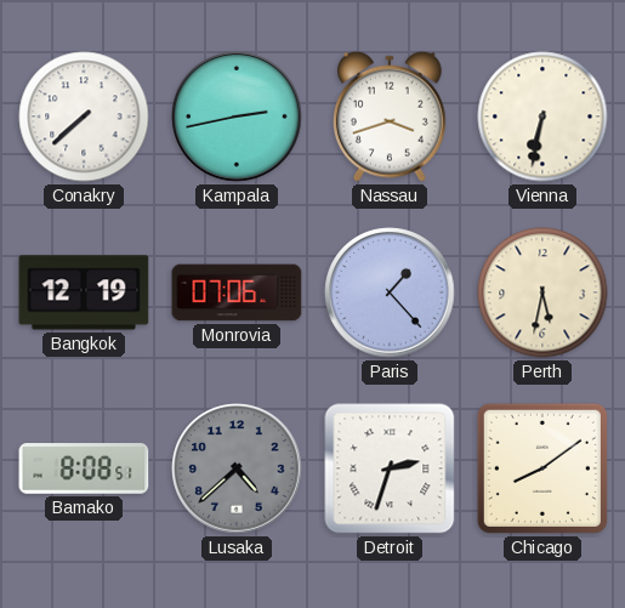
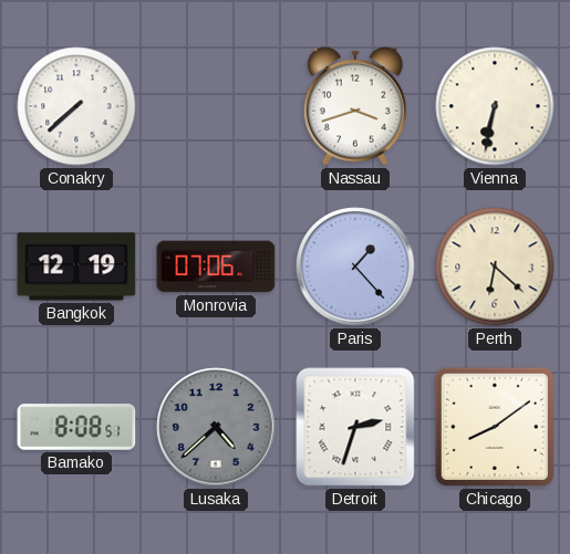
Kampala: 2:43 -> none (237, 117)
Perth: 5:32 -> 6:22 (495, 266)
